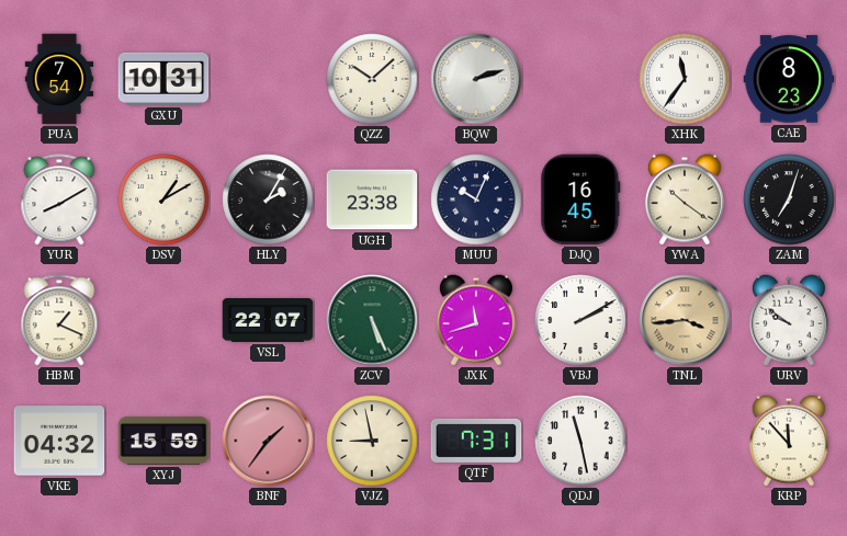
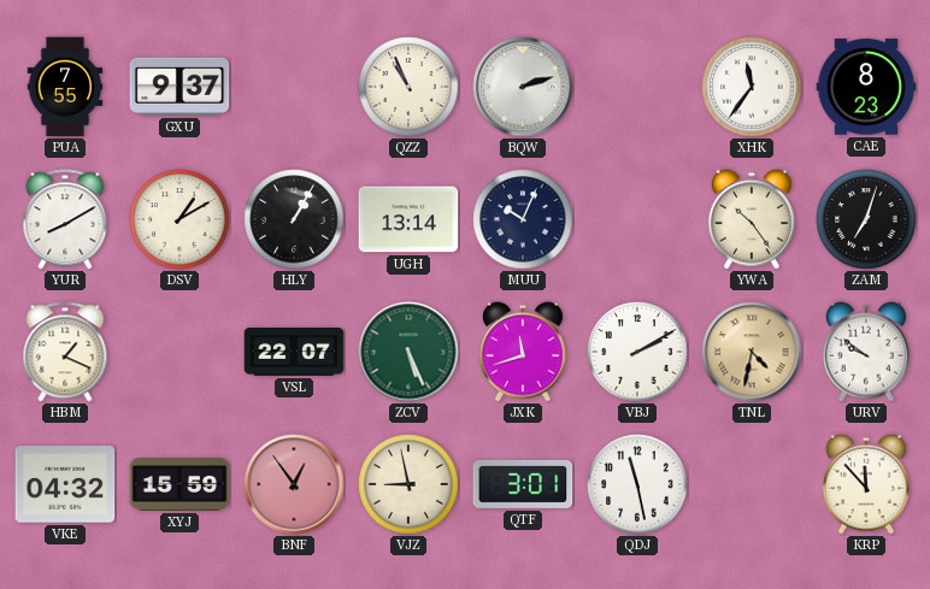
PUA: 7:54 -> 7:55 (65, 87)
GXU: 10:31 -> 9:37 (179, 87)
QZZ: 10:08 -> 10:56 (408, 87)
HLY: 2:05 -> 1:05 (294, 219)
UGH: 23:38 -> 13:14 (408, 219)
DJQ: 16:45 -> none (580, 199)
YWA: 10:21 -> 10:24 (752, 219)
TNL: 3:44 -> 4:32 (752, 352)
BNF: 1:36 -> 12:54 (294, 484)
QTF: 7:31 -> 3:01 (523, 484)
